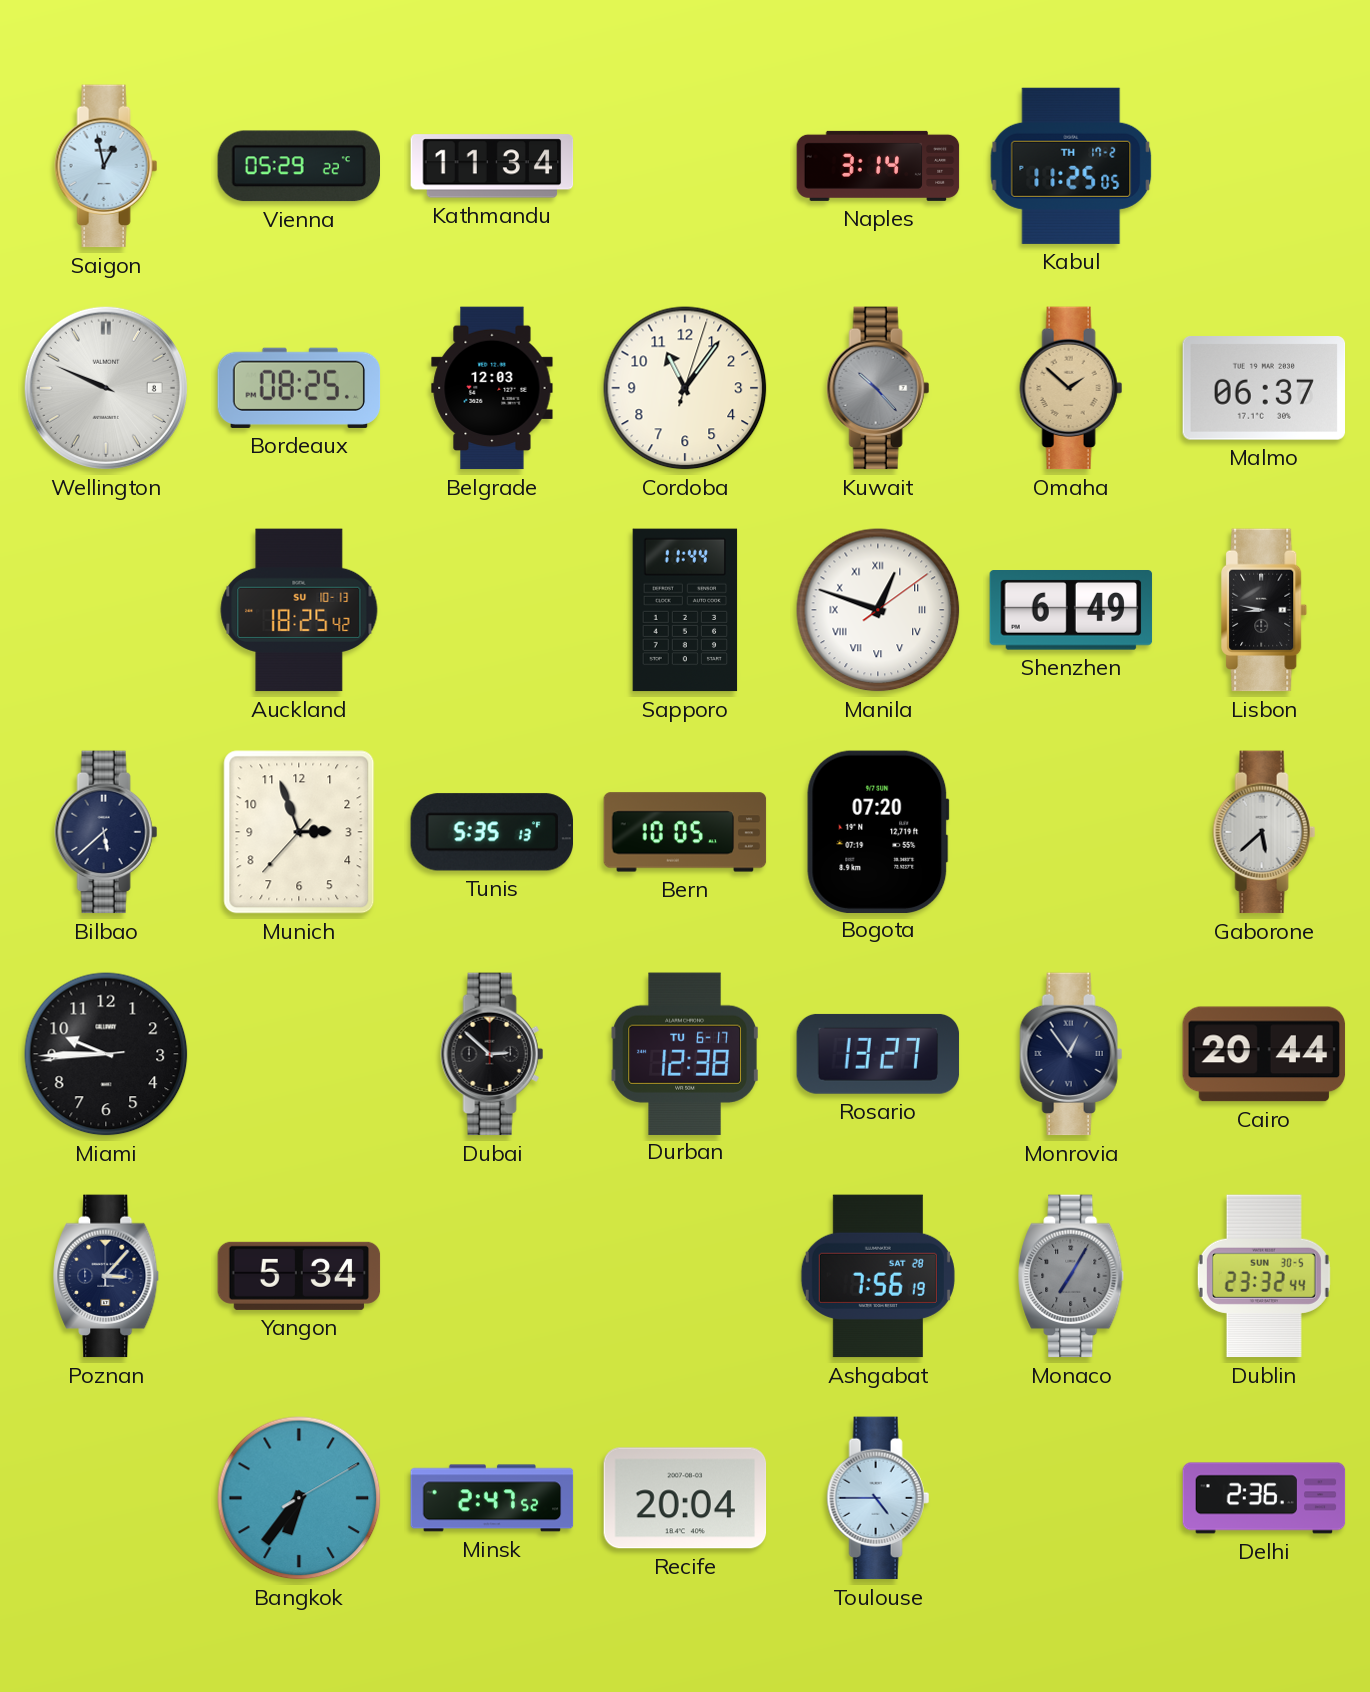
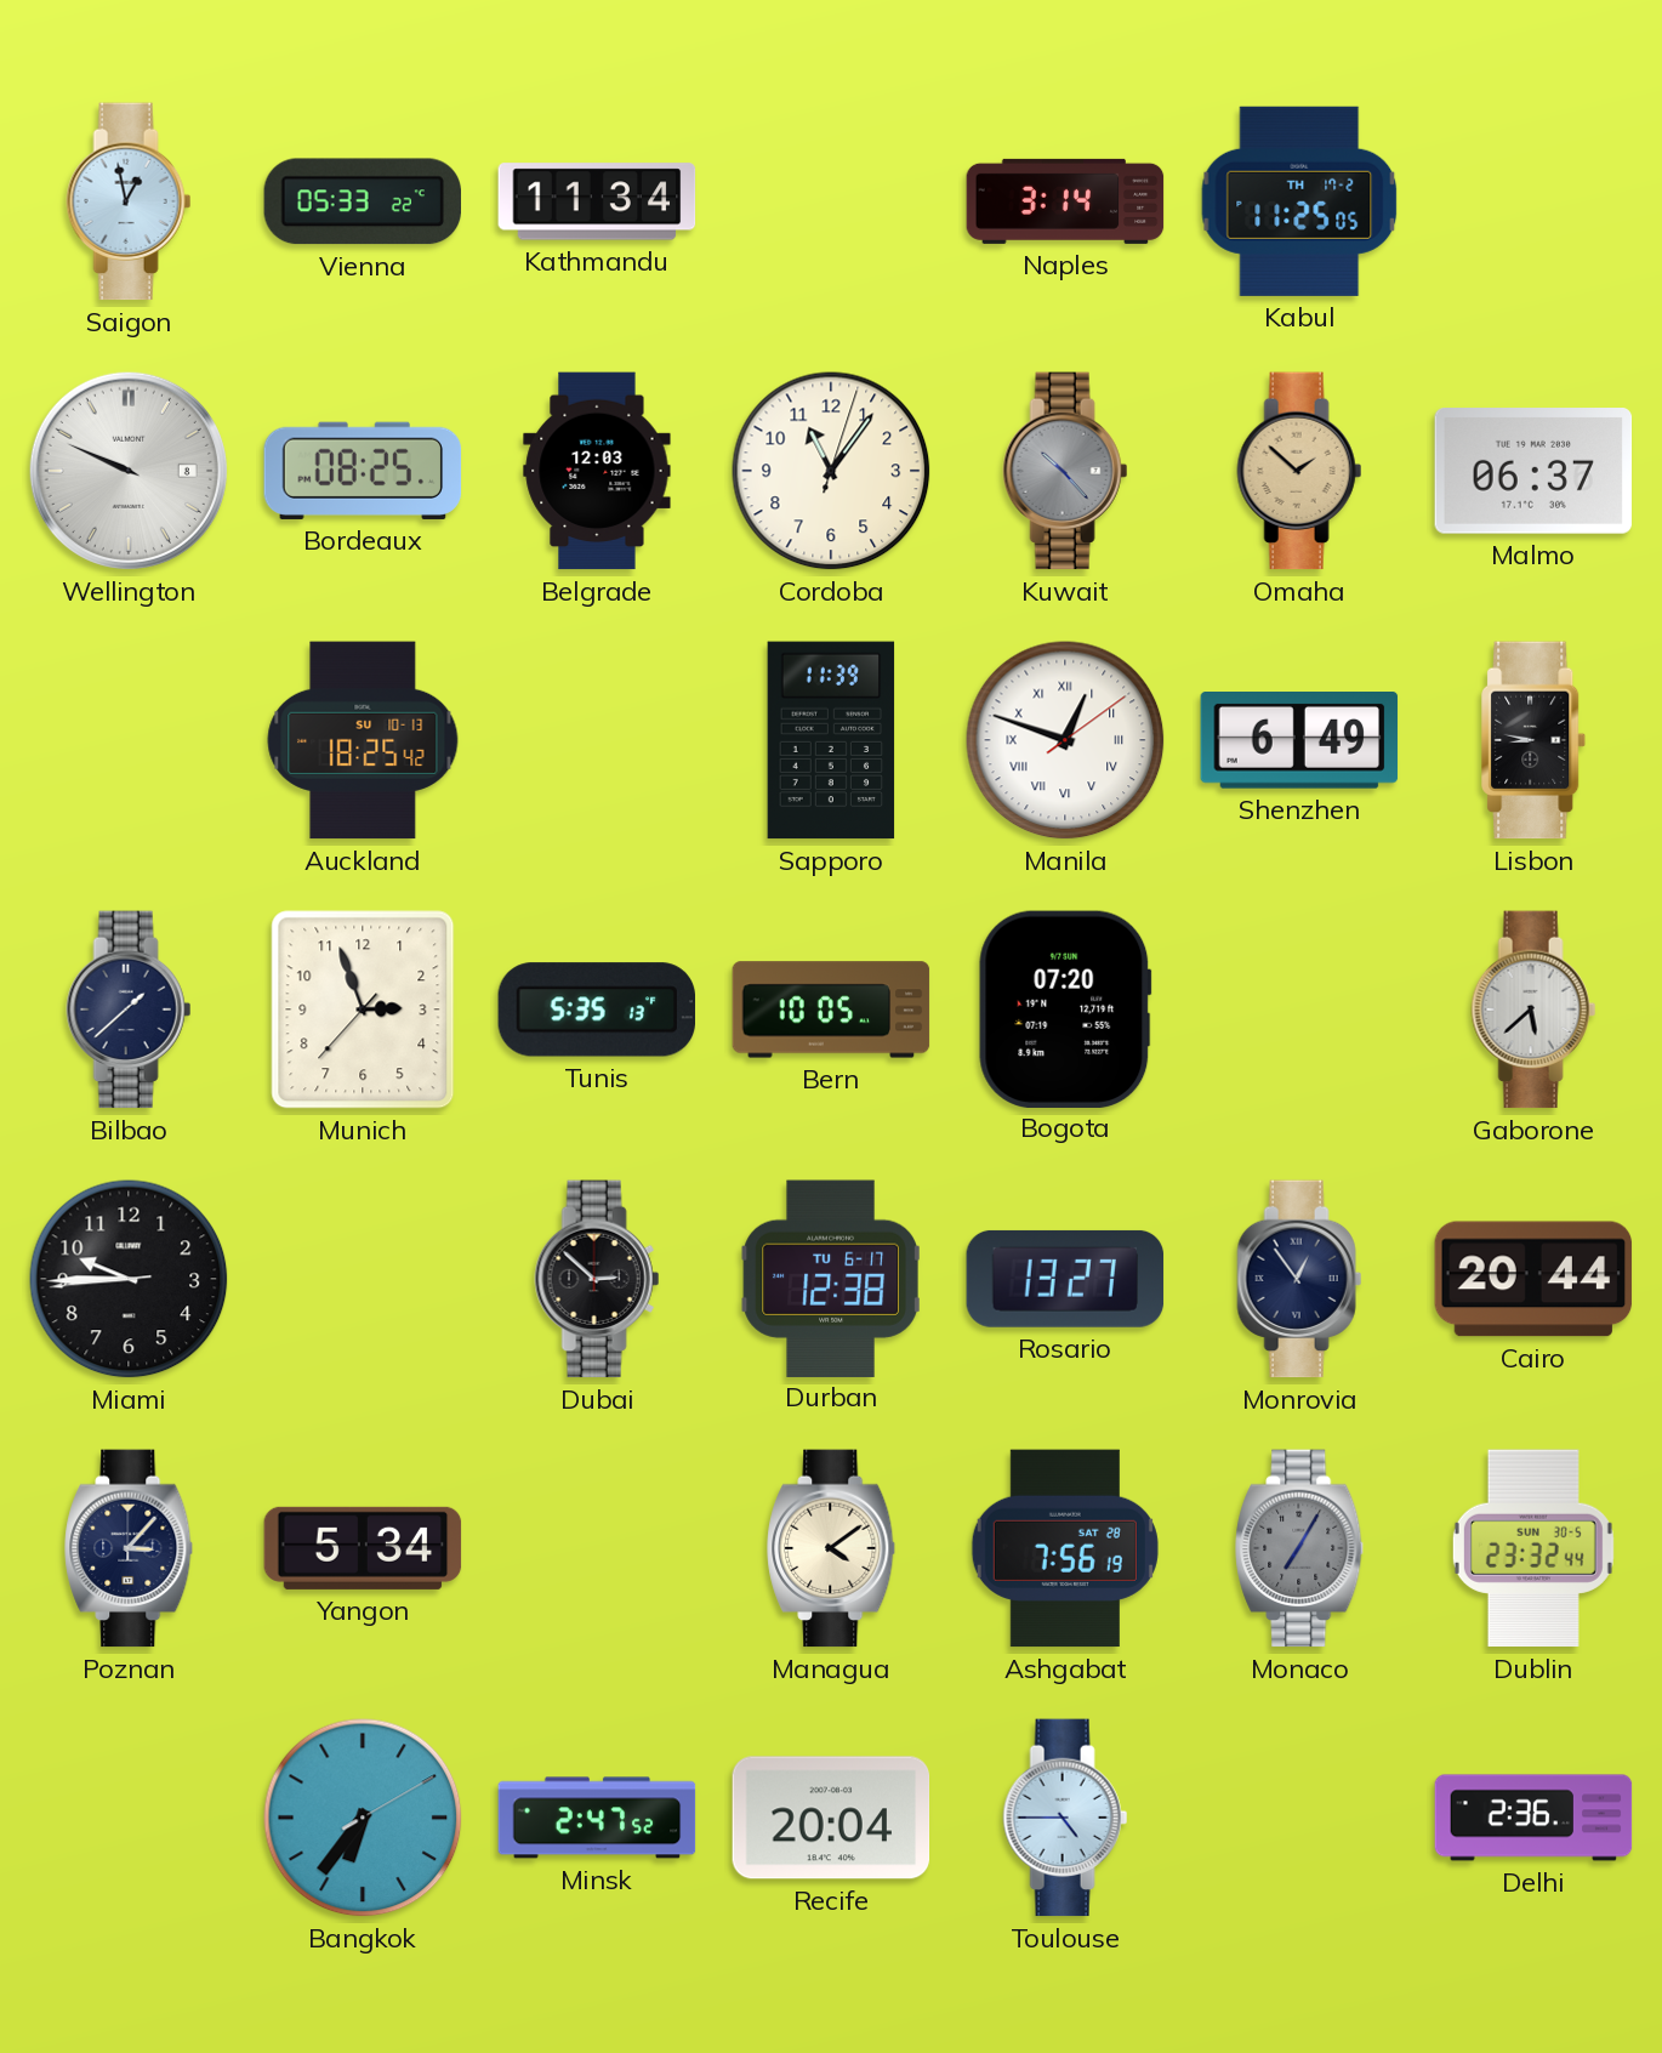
Vienna: 05:29 -> 05:33 (362, 201)
Sapporo: 11:44 -> 11:39 (831, 740)
Bilbao: 5:38 -> 1:38 (129, 1010)
Managua: none -> 4:09 (832, 1548)
